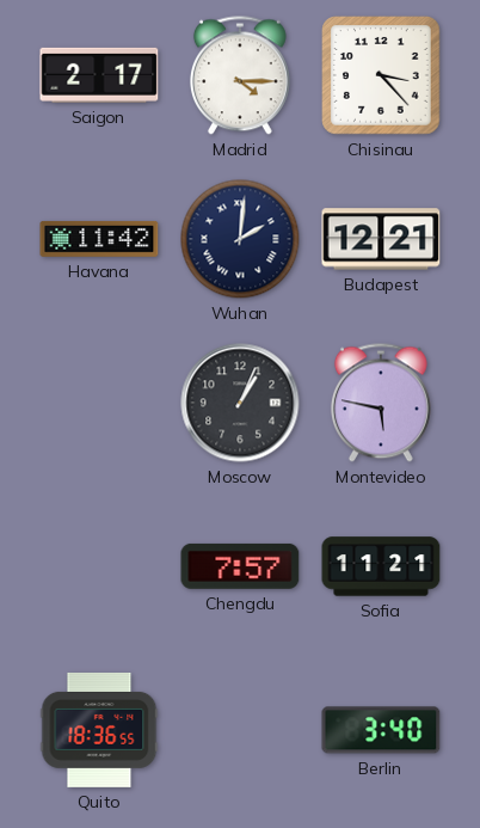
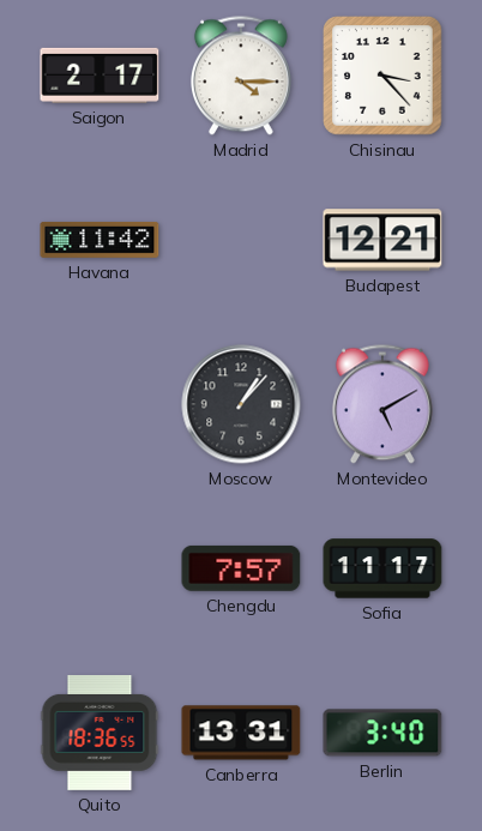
Wuhan: 2:01 -> none (240, 239)
Moscow: 1:04 -> 1:07 (241, 404)
Montevideo: 5:47 -> 5:10 (382, 404)
Sofia: 11:21 -> 11:17 (382, 568)
Canberra: none -> 13:31 (241, 733)
